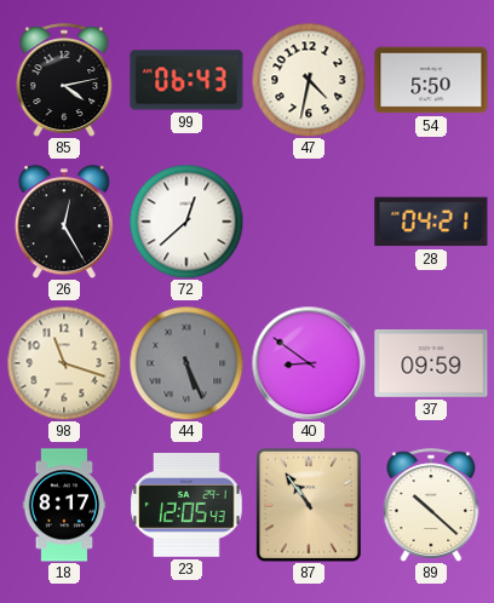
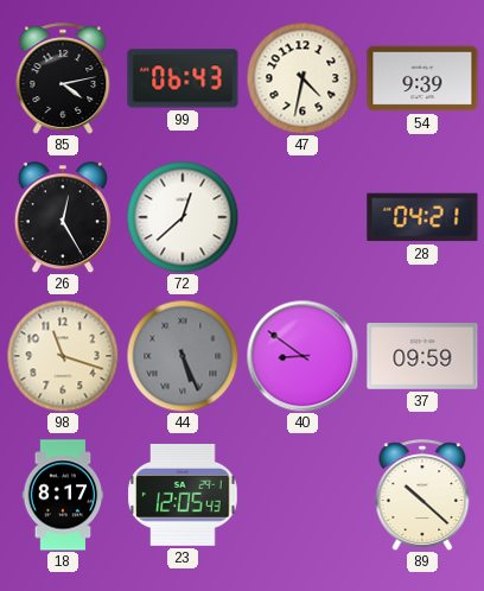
54: 5:50 -> 9:39 (422, 78)
87: 10:54 -> none (309, 505)
